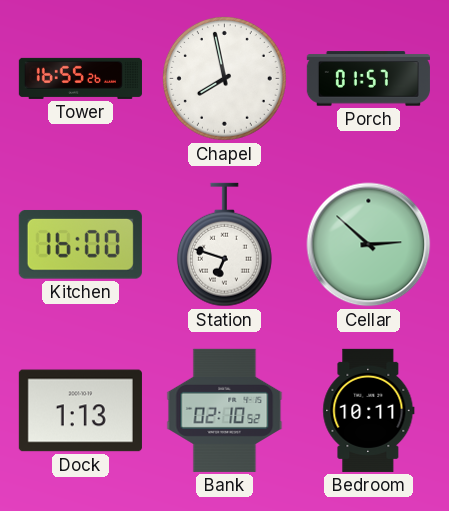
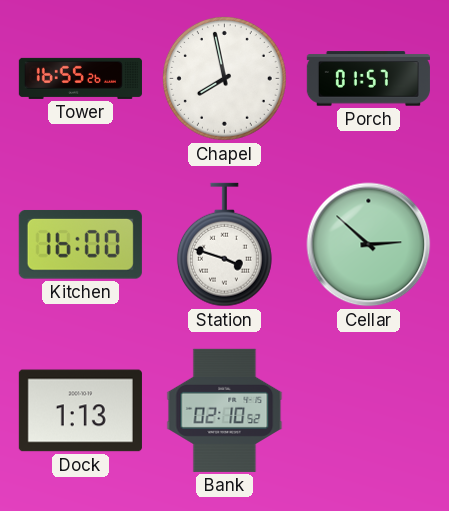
Station: 6:48 -> 3:48 (224, 245)
Bedroom: 10:11 -> none (369, 410)
